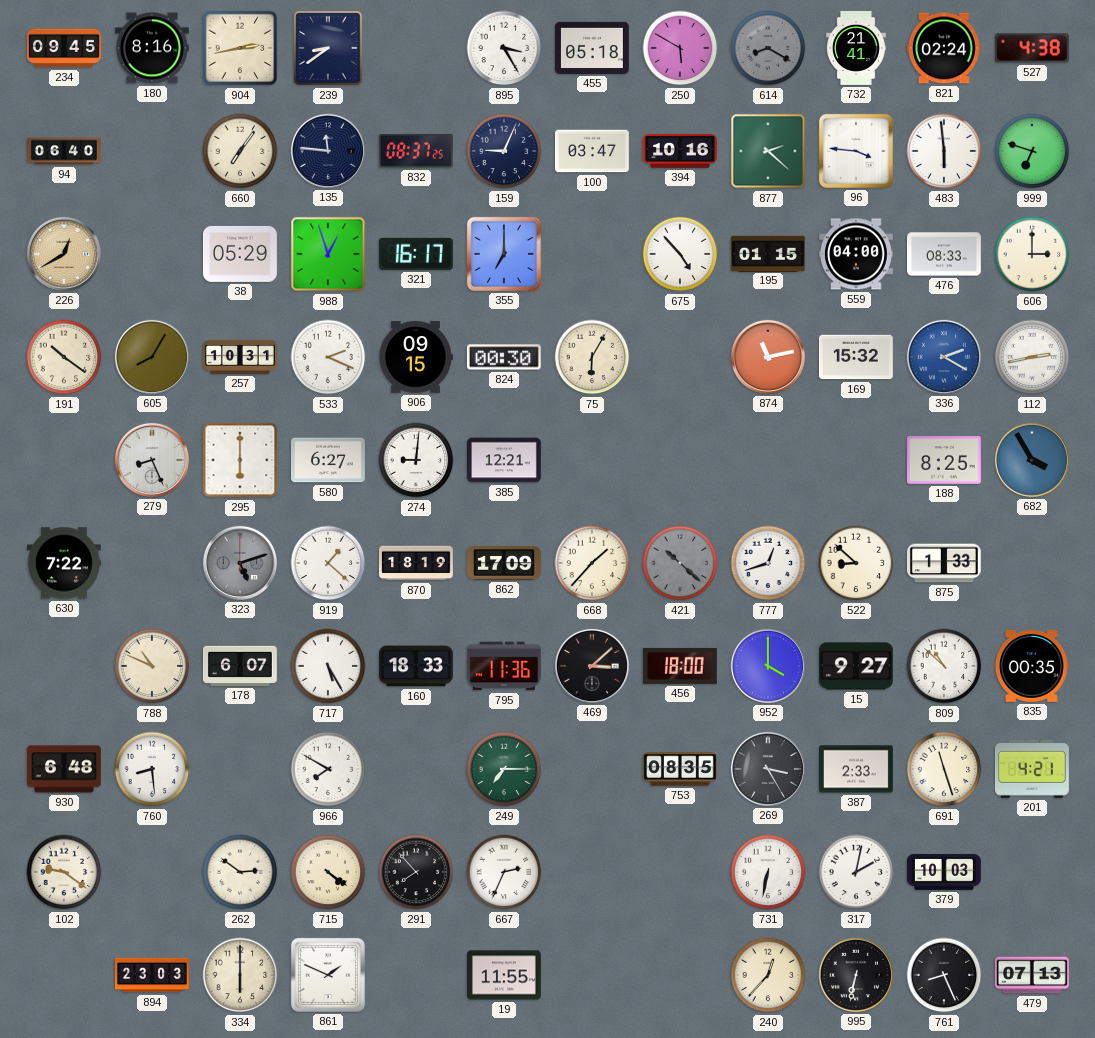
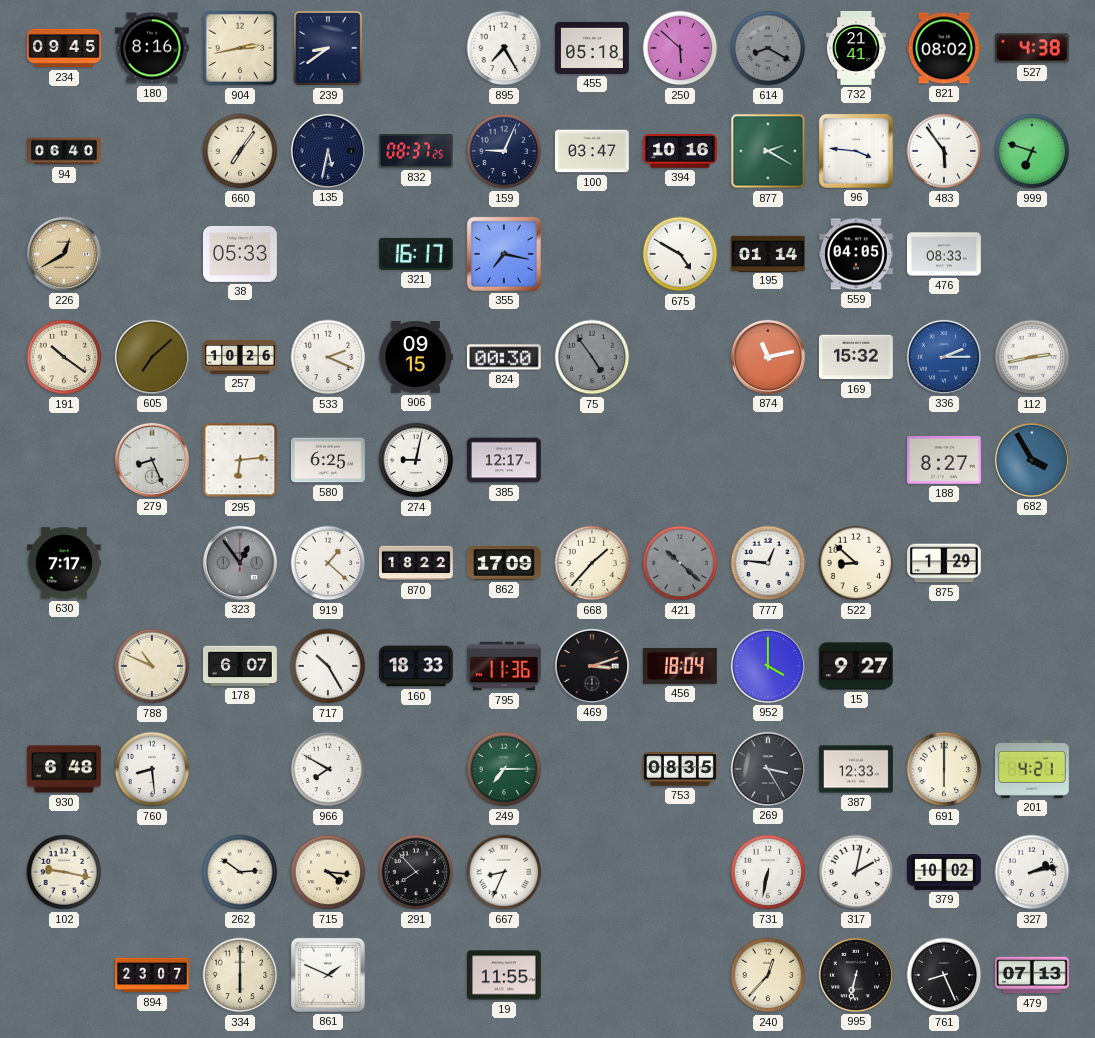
895: 3:25 -> 7:25 (504, 48)
250: 5:50 -> 5:52 (680, 48)
821: 02:24 -> 08:02 (944, 48)
135: 11:46 -> 5:32 (328, 151)
877: 2:22 -> 2:20 (768, 151)
483: 5:59 -> 5:54 (944, 151)
38: 05:29 -> 05:33 (240, 254)
988: 12:57 -> none (328, 254)
355: 7:00 -> 7:17 (504, 254)
675: 4:53 -> 4:50 (680, 254)
195: 01:15 -> 01:14 (768, 253)
559: 04:00 -> 04:05 (856, 254)
606: 3:00 -> none (1032, 254)
605: 8:05 -> 7:08 (152, 357)
257: 10:31 -> 10:26 (241, 357)
75: 6:05 -> 4:54 (592, 357)
75 dial: cream -> grey (592, 357)
336: 2:20 -> 2:15 (944, 357)
295: 6:00 -> 6:14 (240, 460)
580: 6:27 -> 6:25 (328, 460)
274: 9:01 -> 9:02 (416, 460)
385: 12:21 -> 12:17 (505, 460)
188: 8:25 -> 8:27 (944, 460)
630: 7:22 -> 7:17 (65, 563)
323: 5:12 -> 12:54 (240, 563)
870: 18:19 -> 18:22 (417, 563)
777: 12:42 -> 12:46 (768, 563)
875: 1:33 -> 1:29 (945, 563)
717: 5:25 -> 10:25 (328, 666)
469: 3:08 -> 3:12 (592, 666)
456: 18:00 -> 18:04 (680, 666)
809: 10:52 -> none (944, 666)
835: 00:35 -> none (1032, 667)
387: 2:33 -> 12:33 (857, 769)
691: 11:27 -> 6:00 (944, 769)
102: 9:21 -> 9:17 (64, 872)
715: 4:21 -> 4:16 (328, 872)
667: 2:34 -> 8:34 (504, 872)
379: 10:03 -> 10:02 (944, 872)
327: none -> 2:13 (1032, 872)
894: 23:03 -> 23:07 (153, 975)
